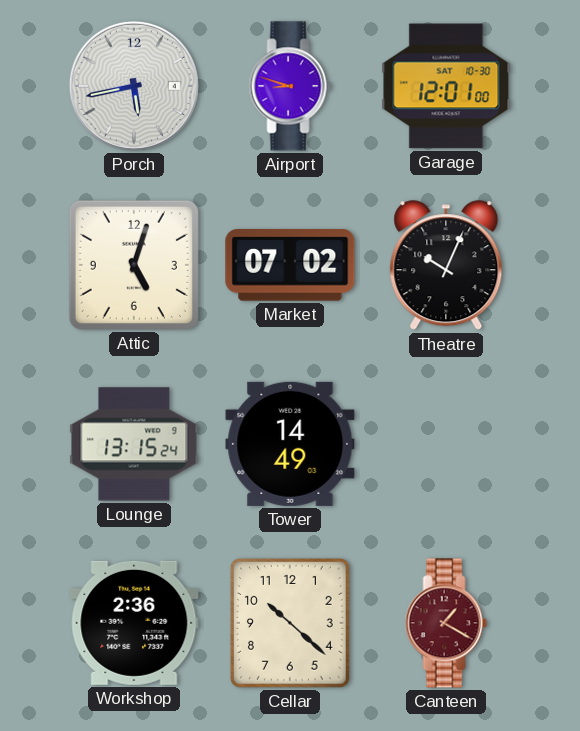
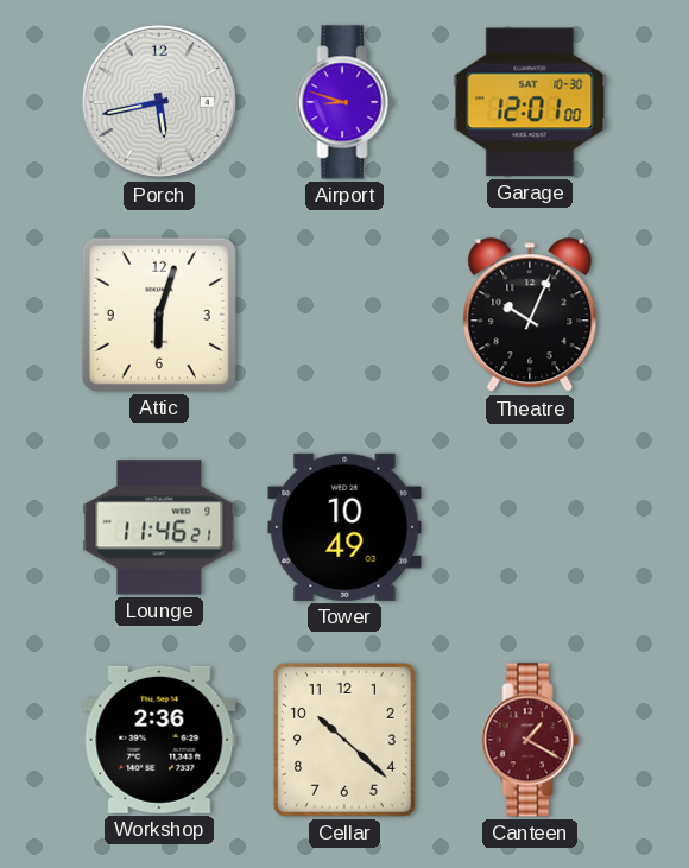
Attic: 5:03 -> 6:03 (159, 315)
Market: 07:02 -> none (290, 265)
Lounge: 13:15 -> 11:46 (159, 527)
Tower: 14:49 -> 10:49 (344, 527)
